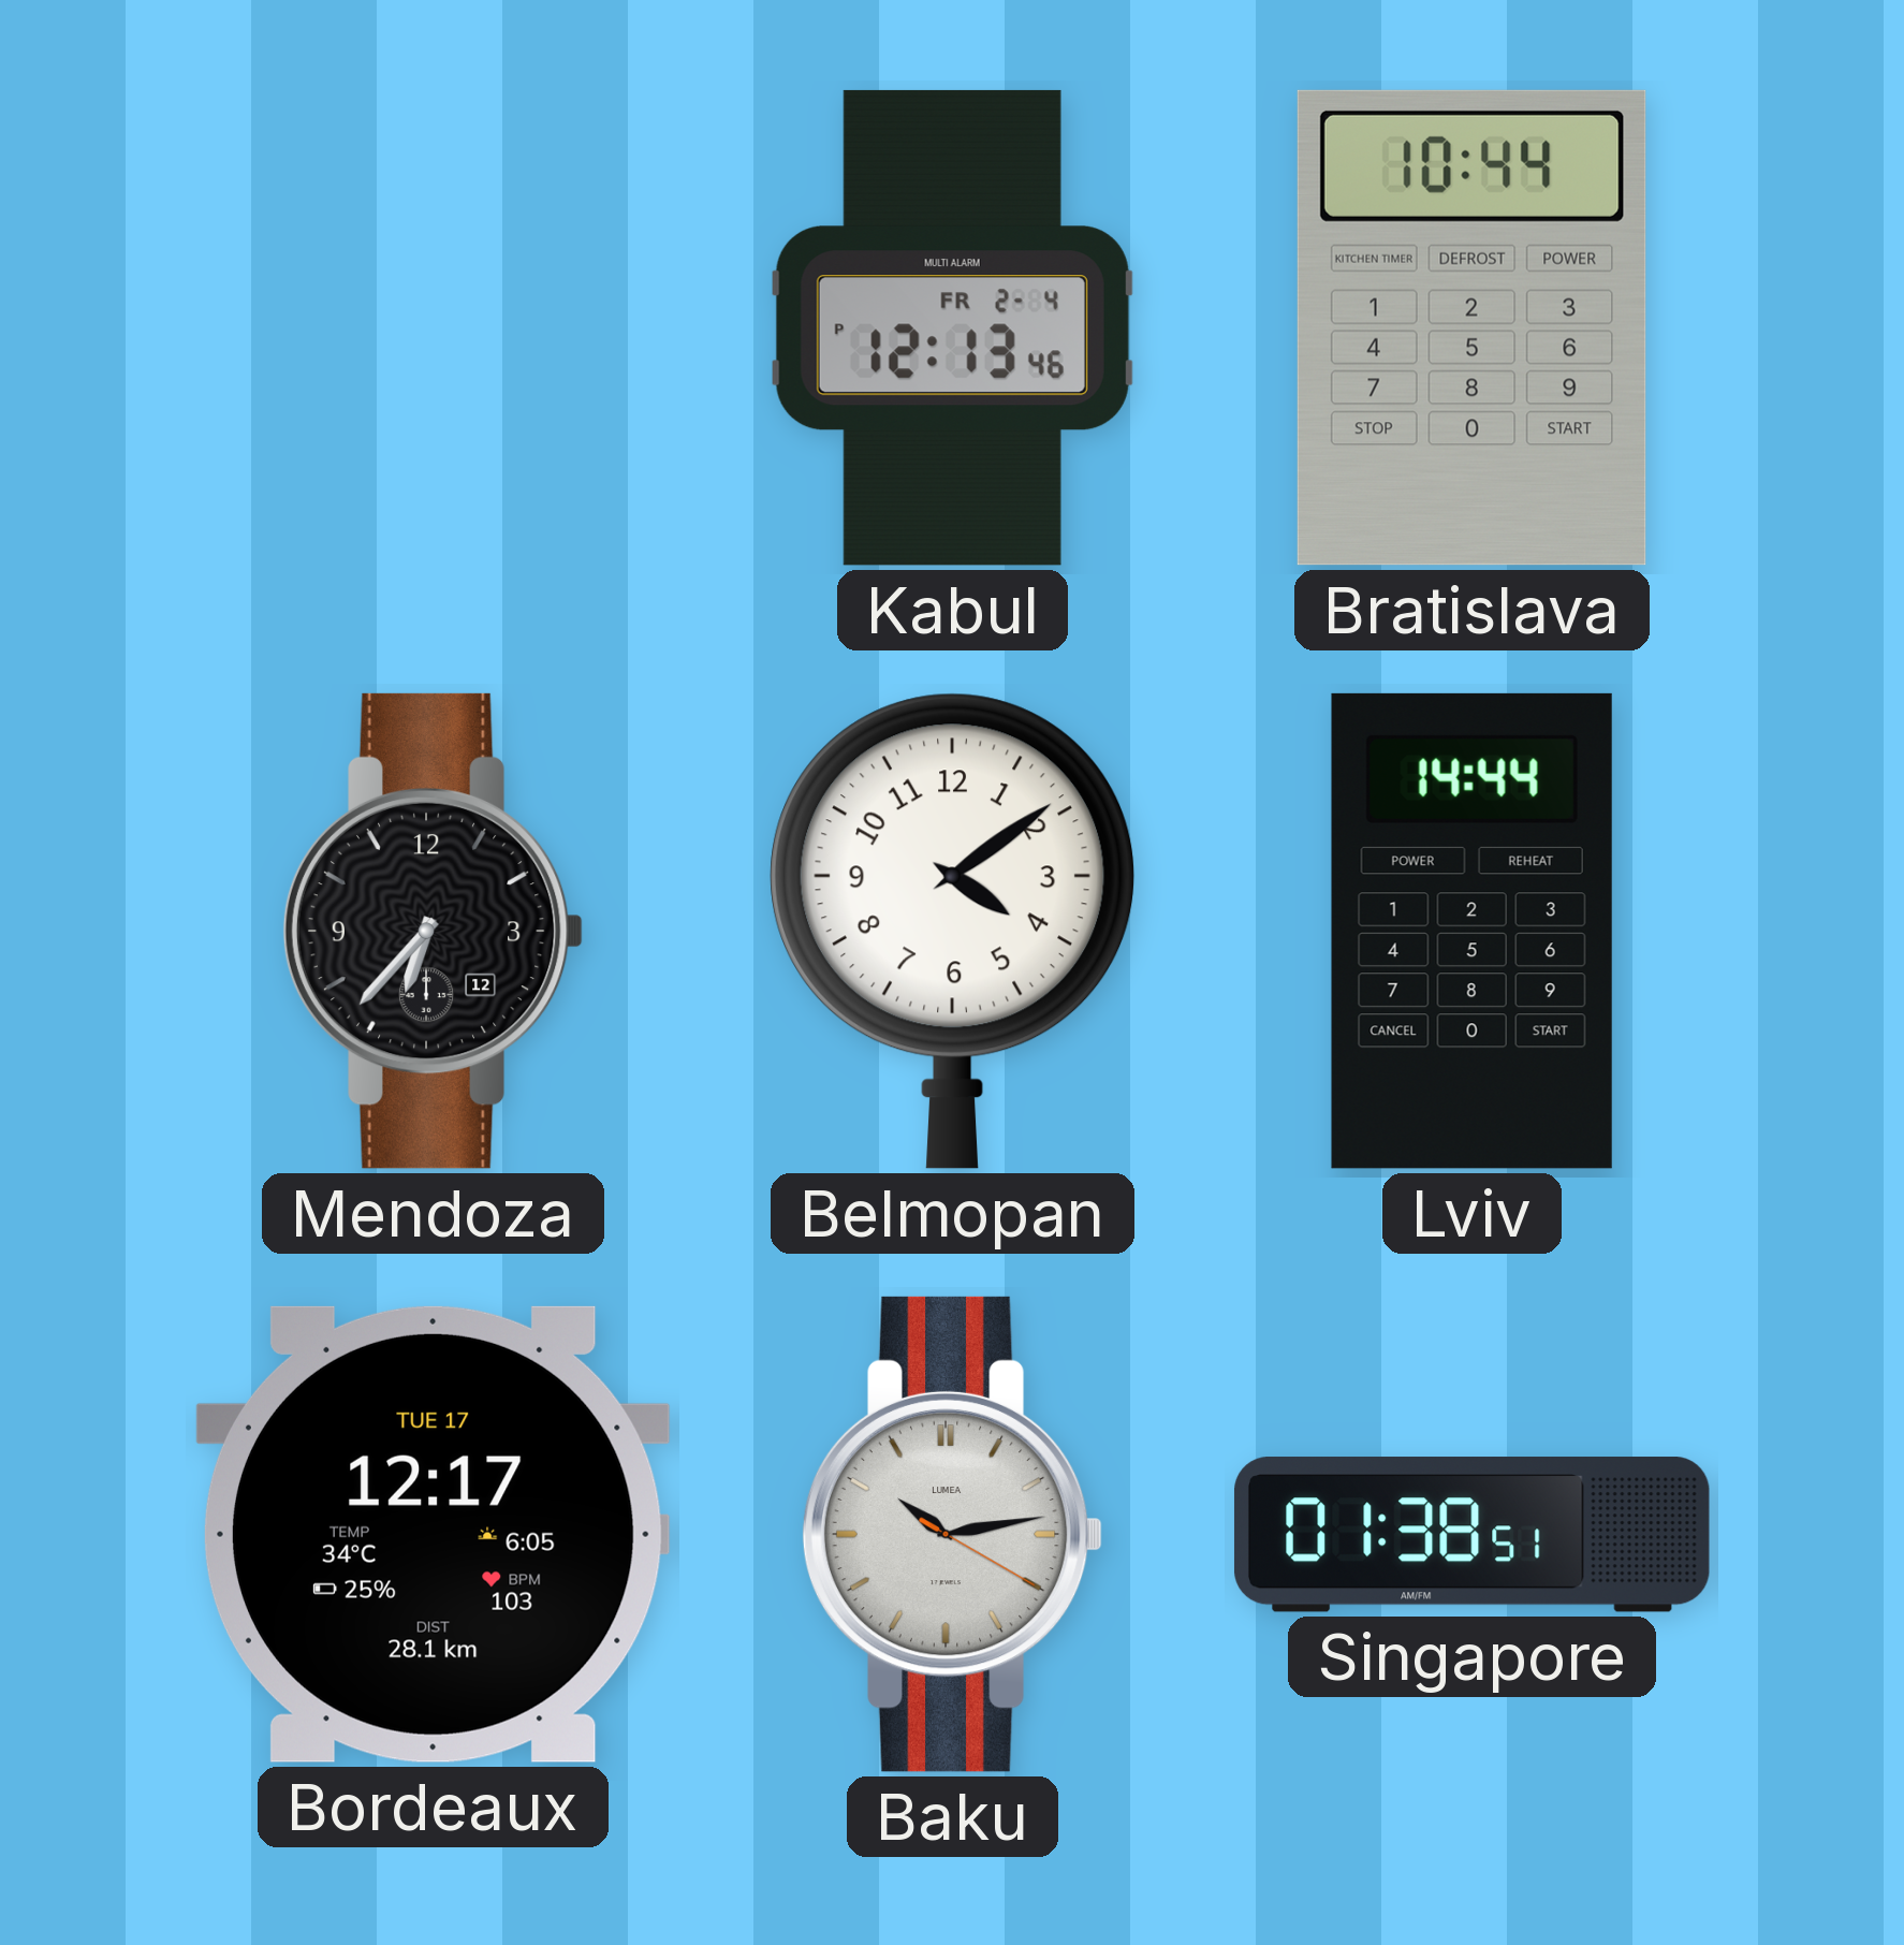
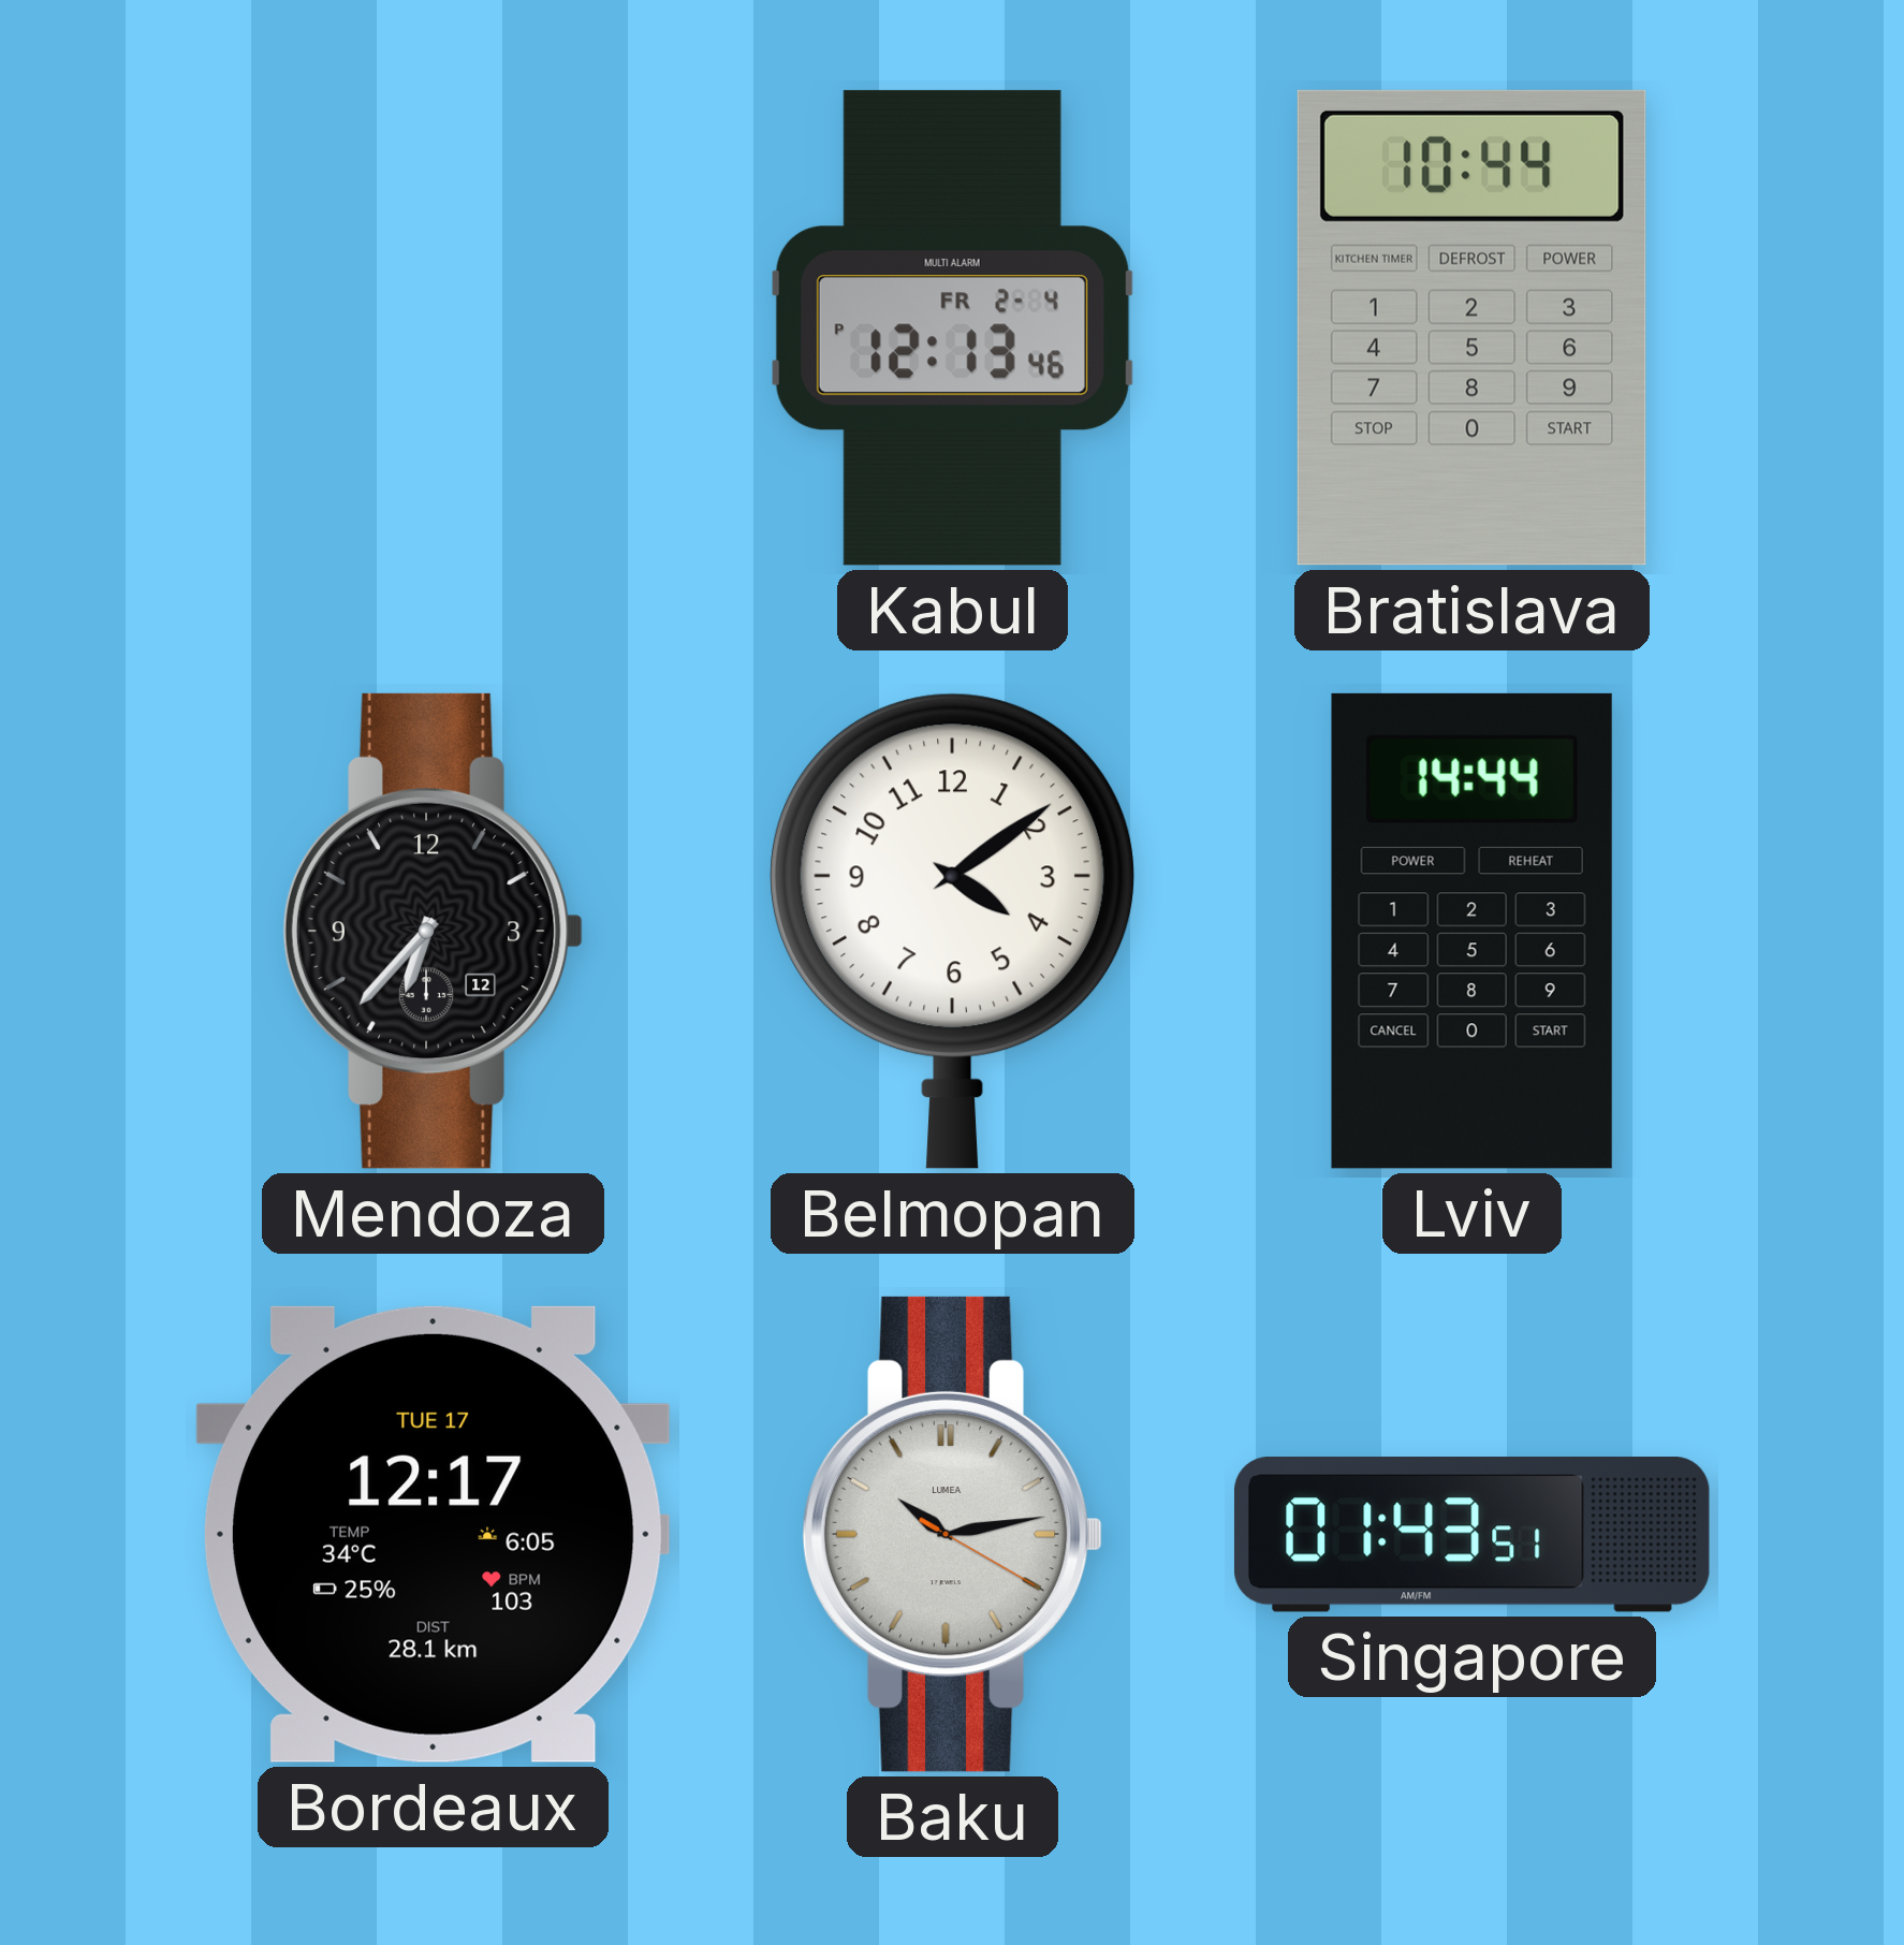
Singapore: 01:38 -> 01:43 (1471, 1535)
